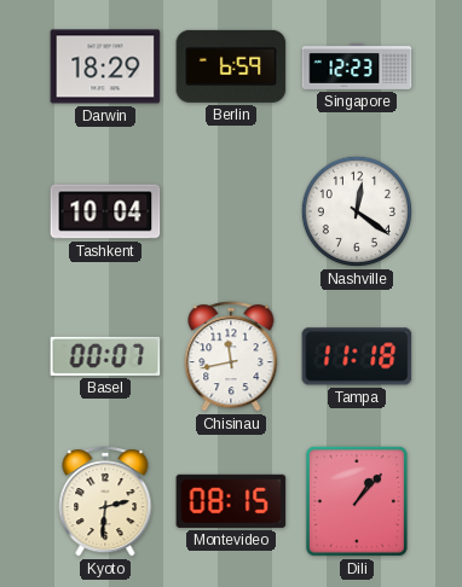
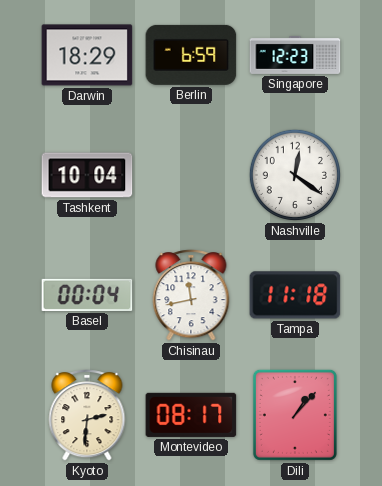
Basel: 00:07 -> 00:04 (87, 295)
Montevideo: 08:15 -> 08:17 (191, 415)
